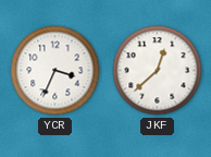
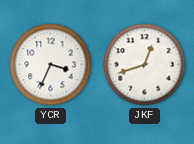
JKF: 12:38 -> 12:42 (145, 65)
